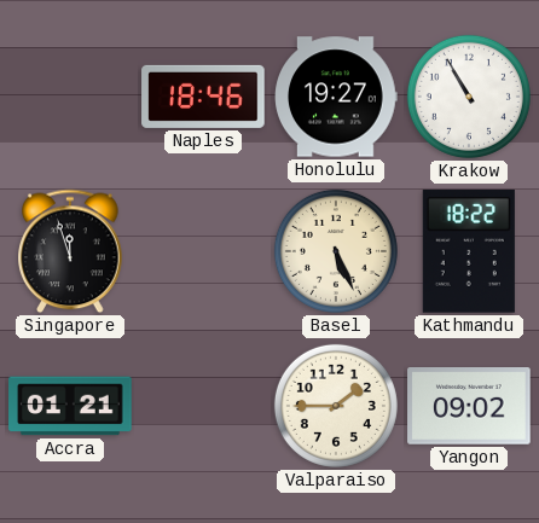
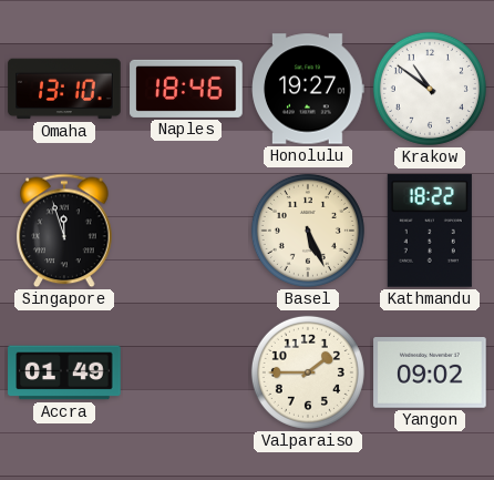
Omaha: none -> 13:10 (64, 89)
Krakow: 10:55 -> 10:51 (430, 89)
Accra: 01:21 -> 01:49 (64, 372)
